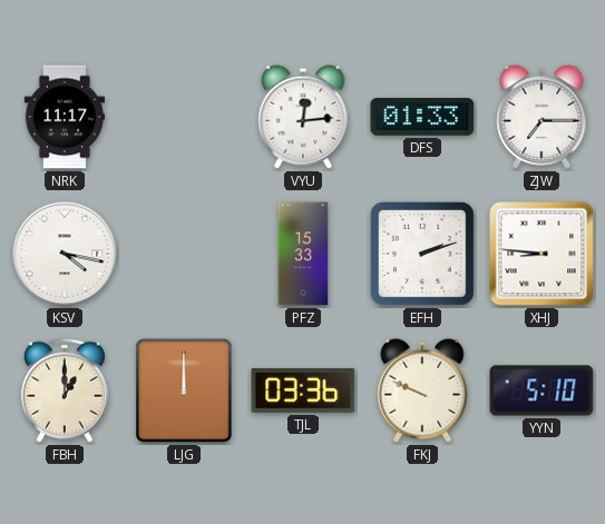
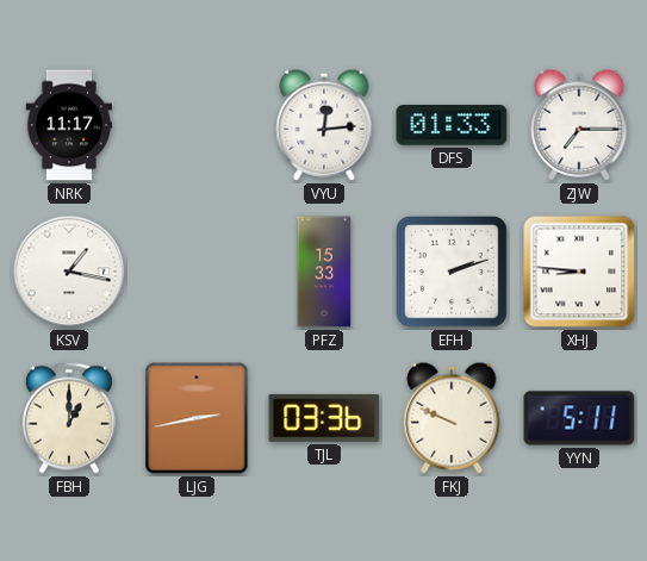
KSV: 4:17 -> 1:17 (69, 272)
LJG: 12:00 -> 2:43 (197, 418)
YYN: 5:10 -> 5:11 (579, 418)
